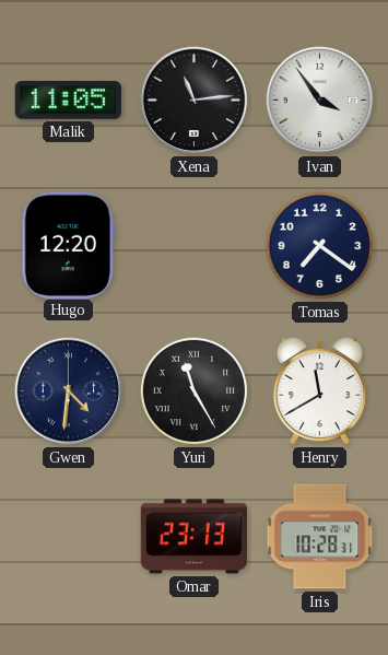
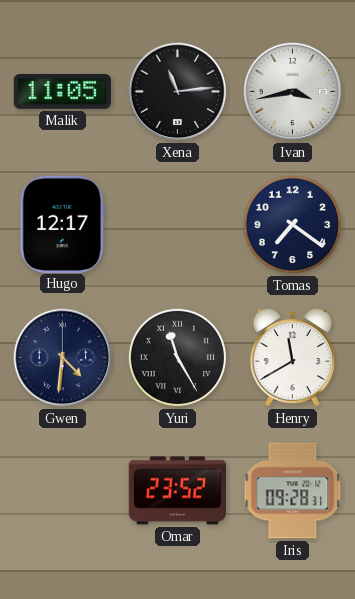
Ivan: 3:54 -> 3:43 (293, 92)
Hugo: 12:20 -> 12:17 (62, 224)
Omar: 23:13 -> 23:52 (177, 491)
Iris: 10:28 -> 09:28 (293, 491)
